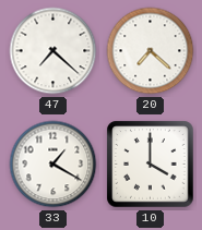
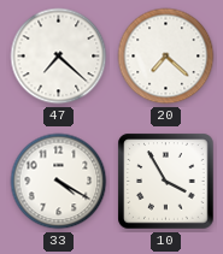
33: 1:20 -> 4:20 (59, 182)
10: 4:00 -> 3:55 (166, 182)
